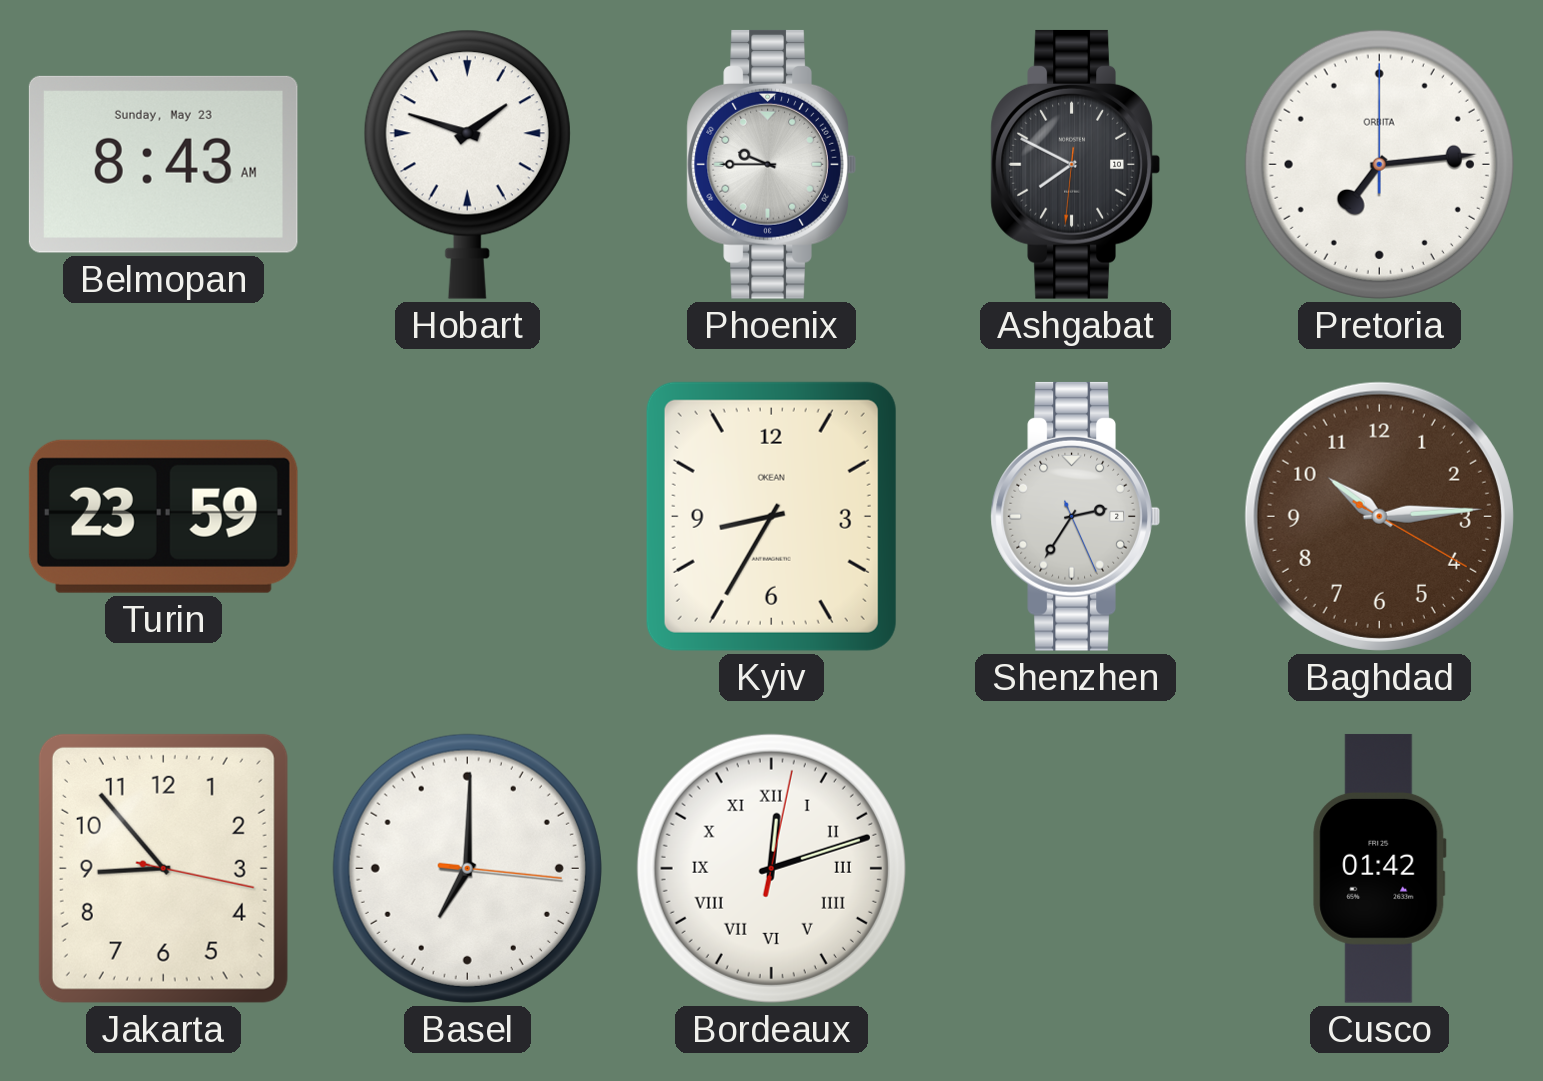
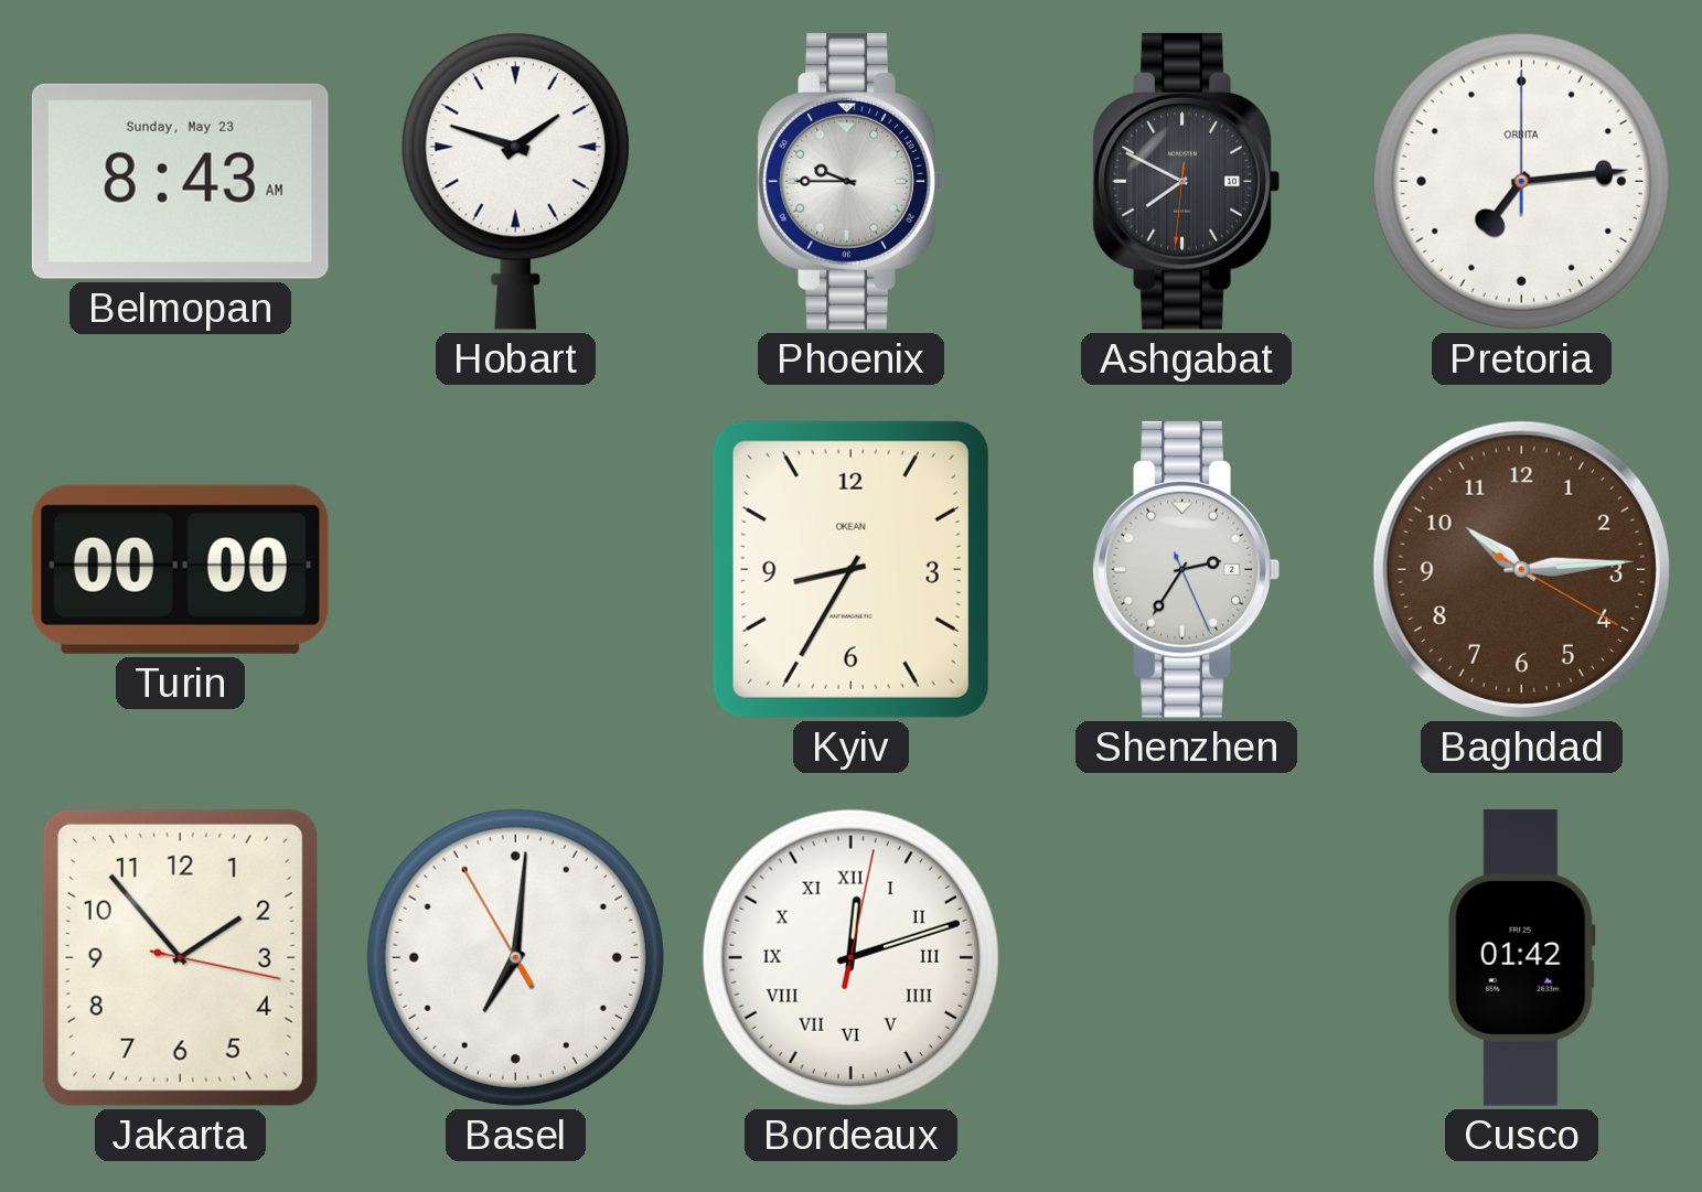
Turin: 23:59 -> 00:00 (180, 569)
Jakarta: 8:53 -> 1:53 (180, 957)
Basel: 7:00:16 -> 7:00:55 (515, 957)
